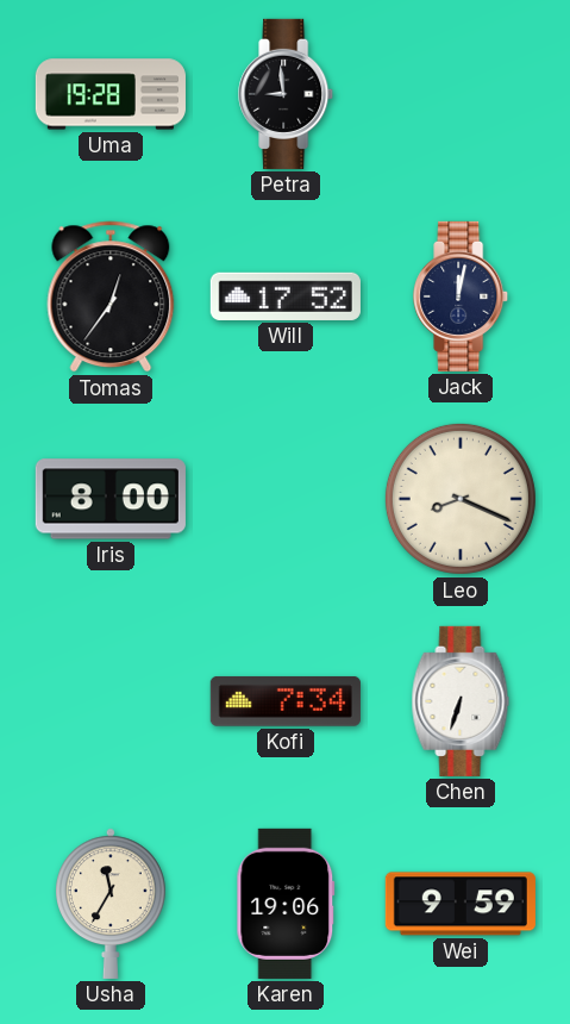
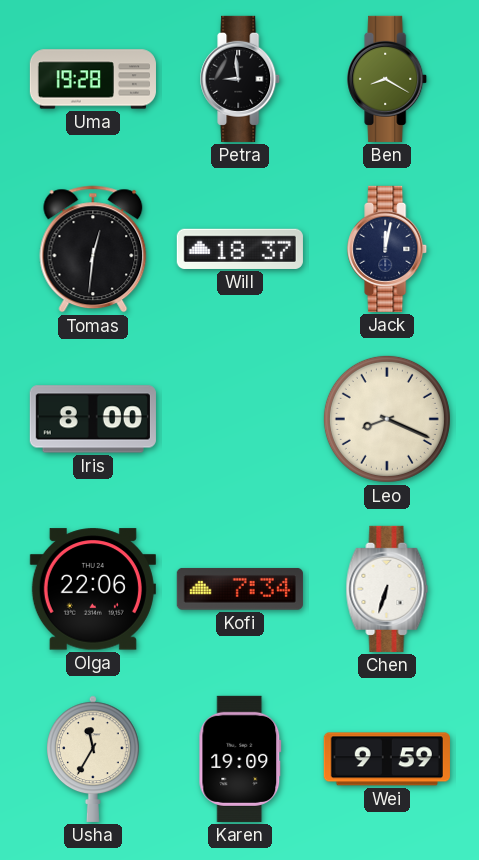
Ben: none -> 8:20 (388, 79)
Tomas: 12:36 -> 12:31 (93, 249)
Will: 17:52 -> 18:37 (240, 249)
Olga: none -> 22:06 (93, 589)
Karen: 19:06 -> 19:09 (240, 759)
